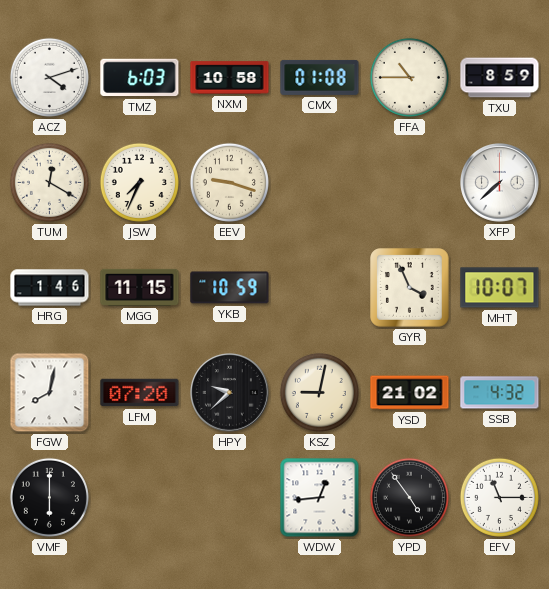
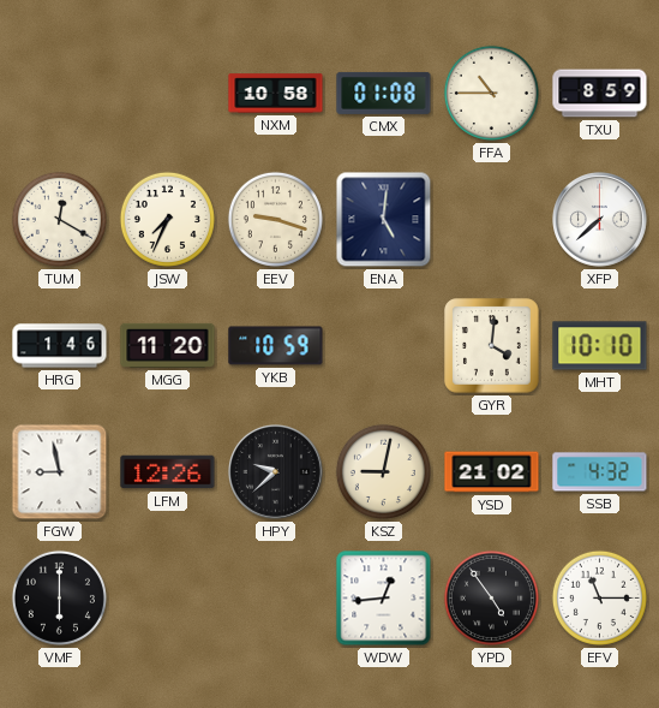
ACZ: 4:12 -> none (49, 77)
TMZ: 6:03 -> none (140, 78)
ENA: none -> 5:01 (384, 220)
MGG: 11:15 -> 11:20 (168, 345)
GYR: 3:56 -> 4:01 (492, 346)
MHT: 10:07 -> 10:10 (600, 346)
FGW: 8:02 -> 8:58 (60, 472)
LFM: 07:20 -> 12:26 (168, 472)
